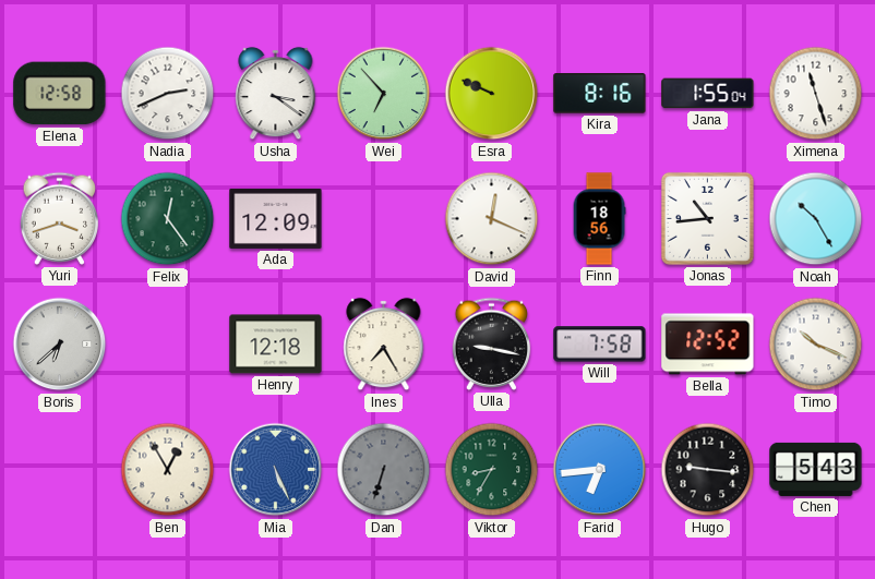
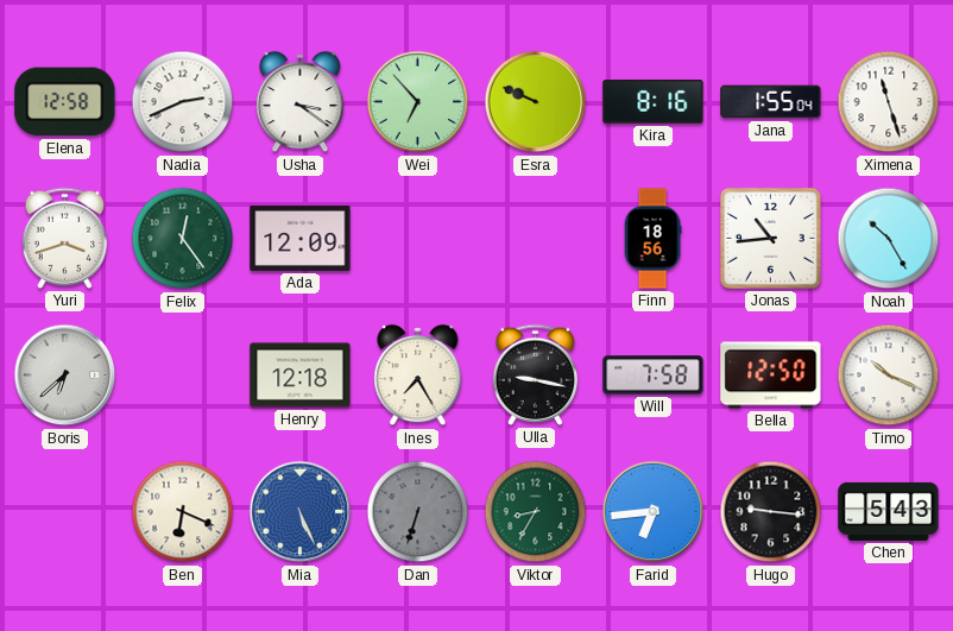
David: 12:19 -> none (492, 219)
Bella: 12:52 -> 12:50 (771, 376)
Ben: 12:55 -> 6:19 (183, 512)
